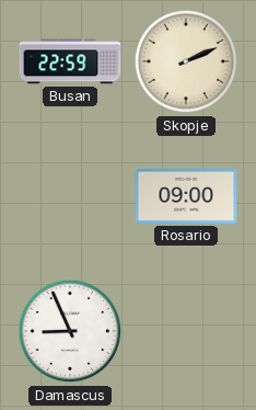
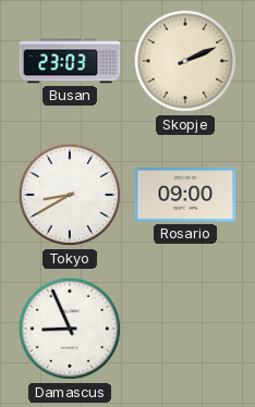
Busan: 22:59 -> 23:03 (70, 61)
Tokyo: none -> 8:40 (70, 195)
